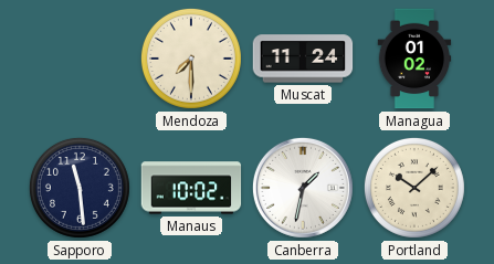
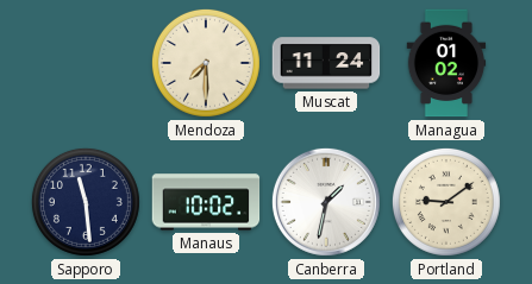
Portland: 10:08 -> 9:09 (446, 202)
